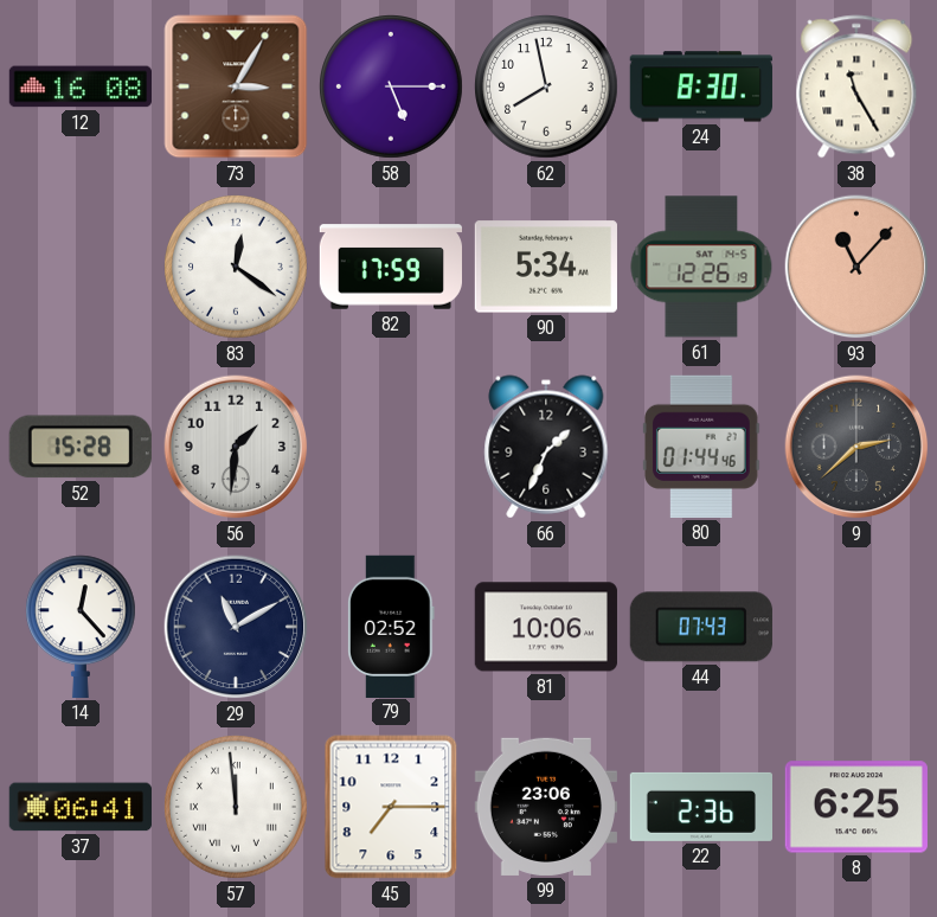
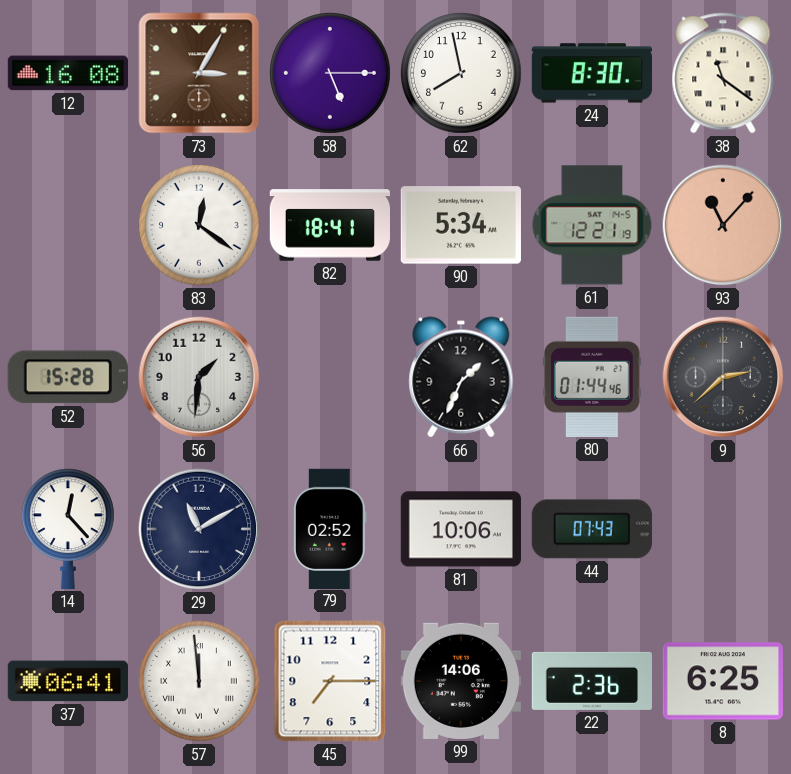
38: 11:25 -> 11:21 (723, 73)
82: 17:59 -> 18:41 (329, 225)
61: 12:26 -> 12:21 (592, 225)
99: 23:06 -> 14:06 (461, 681)
